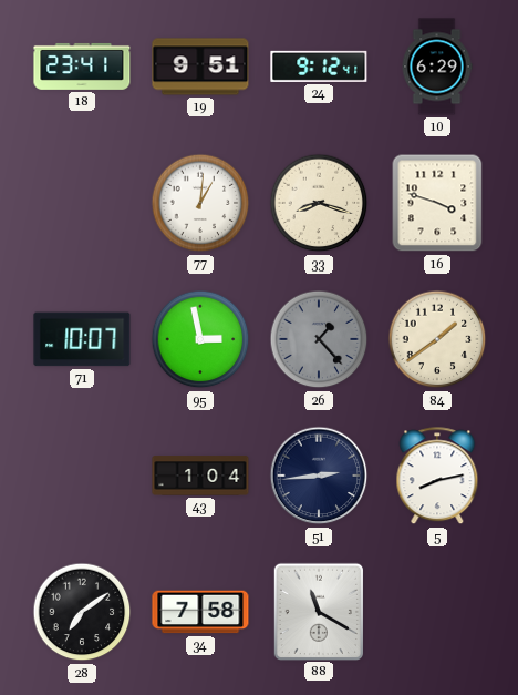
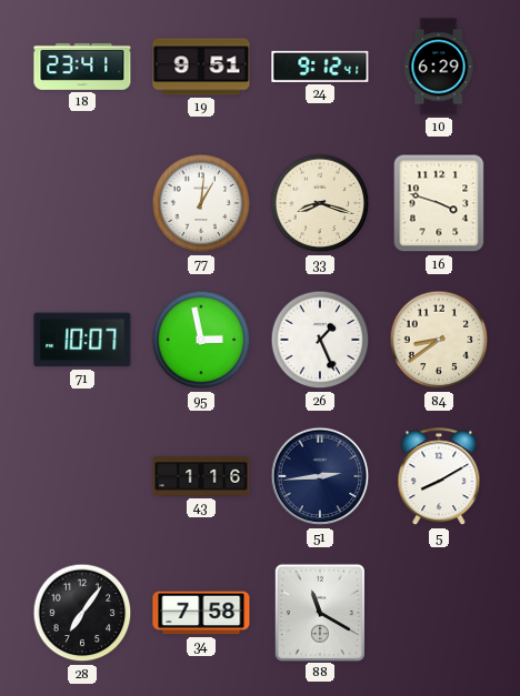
26: 1:23 -> 1:26 (320, 340)
26 dial: grey -> white (320, 340)
84: 1:39 -> 8:39 (439, 340)
43: 1:04 -> 1:16 (201, 476)
5: 8:13 -> 8:10 (439, 477)
28: 7:09 -> 7:06 (82, 613)
